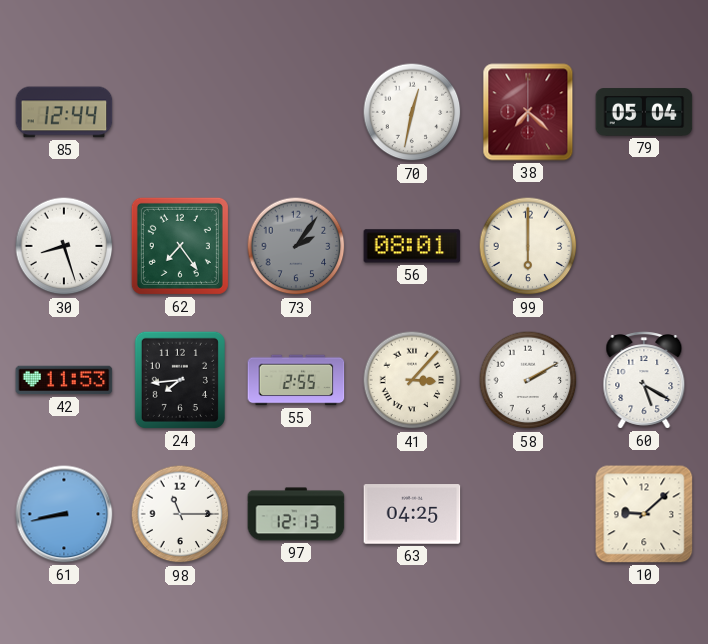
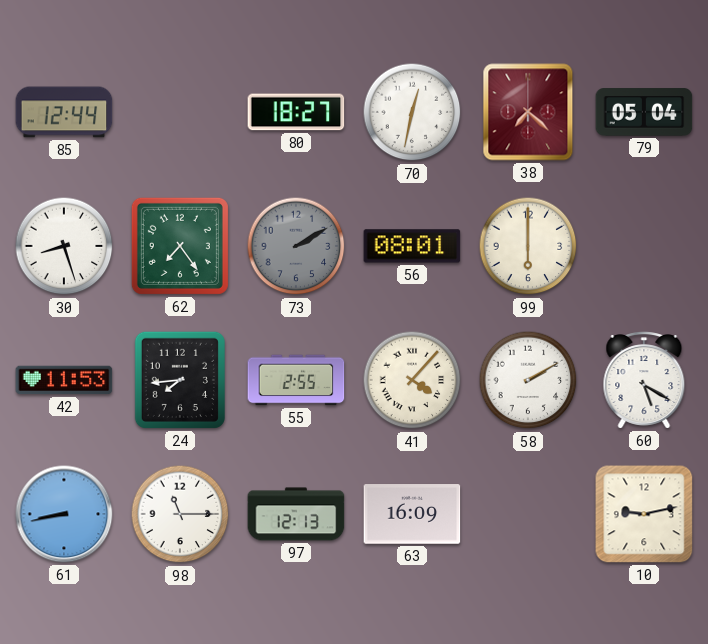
80: none -> 18:27 (296, 112)
73: 2:06 -> 2:10 (296, 246)
41: 3:07 -> 4:07 (412, 380)
63: 04:25 -> 16:09 (412, 514)
10: 9:08 -> 9:13 (644, 514)
